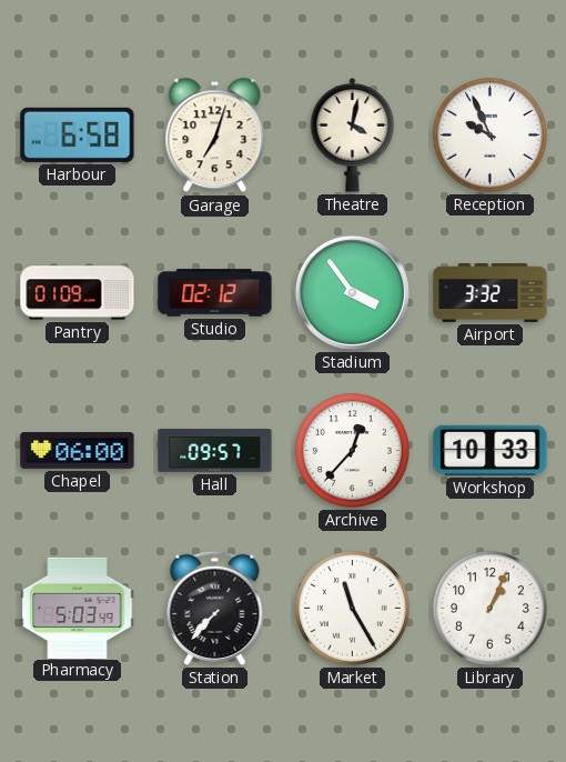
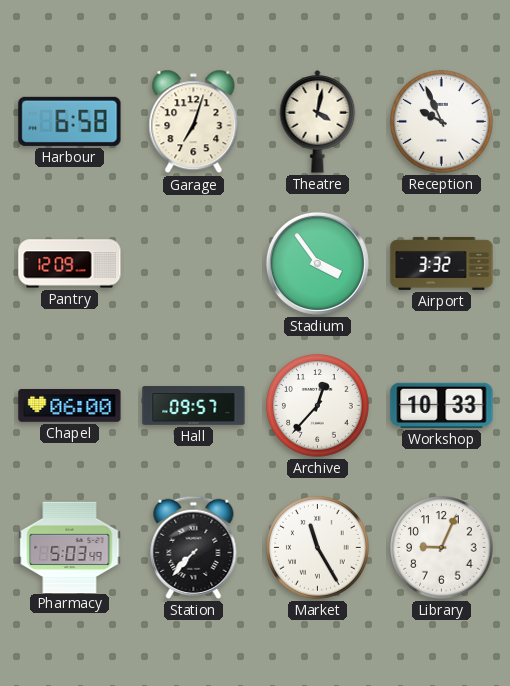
Pantry: 01:09 -> 12:09 (70, 264)
Studio: 02:12 -> none (215, 293)
Library: 1:04 -> 9:04 (442, 548)
